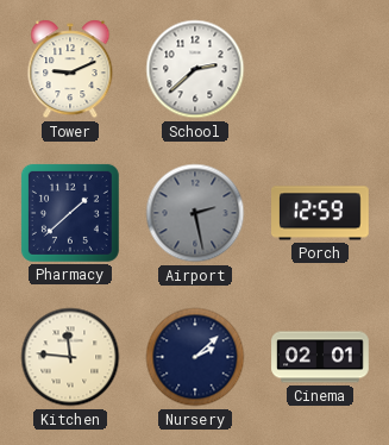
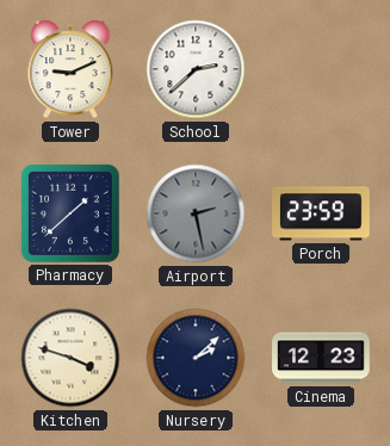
Porch: 12:59 -> 23:59 (322, 213)
Kitchen: 11:46 -> 3:48 (70, 358)
Cinema: 02:01 -> 12:23 (321, 358)
